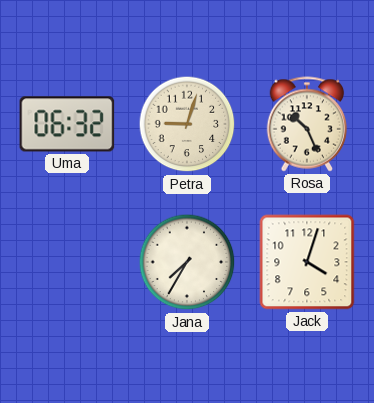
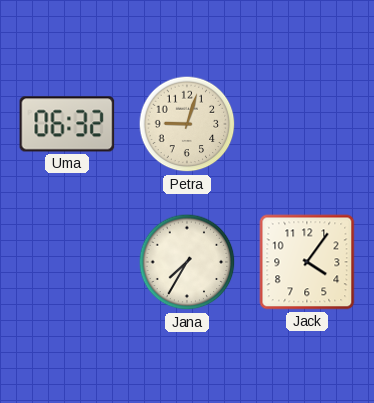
Rosa: 10:26 -> none (307, 124)
Jack: 4:03 -> 4:06 (307, 262)
